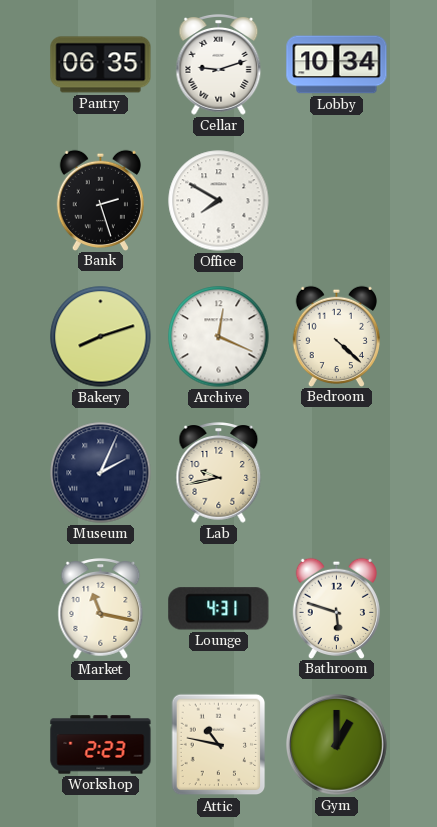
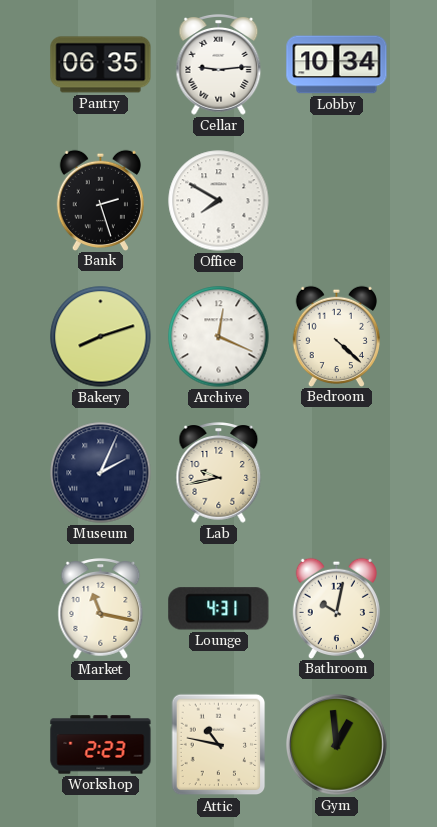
Cellar: 9:12 -> 9:14 (219, 65)
Bathroom: 5:48 -> 10:02 (336, 608)
Gym: 1:00 -> 12:59 (337, 745)
